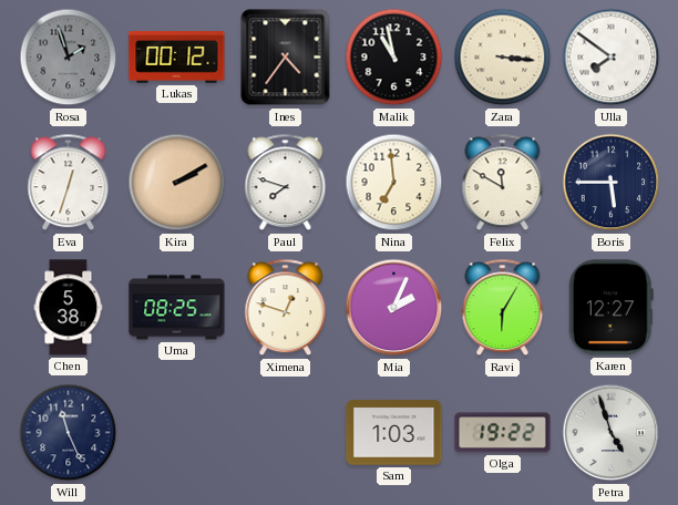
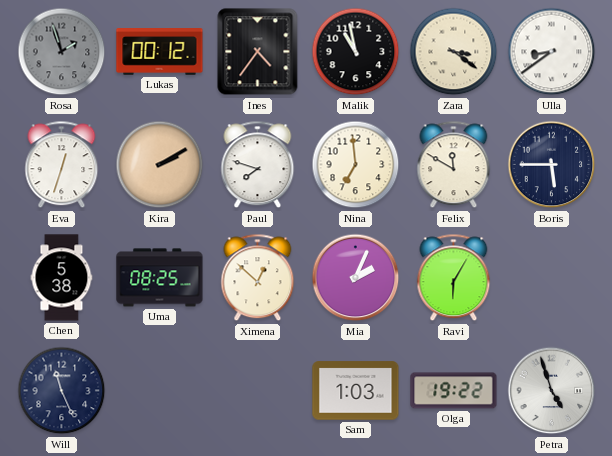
Zara: 3:16 -> 3:21 (454, 52)
Ulla: 7:51 -> 8:39 (552, 52)
Ximena: 12:48 -> 12:52 (258, 278)
Karen: 12:27 -> none (610, 308)
